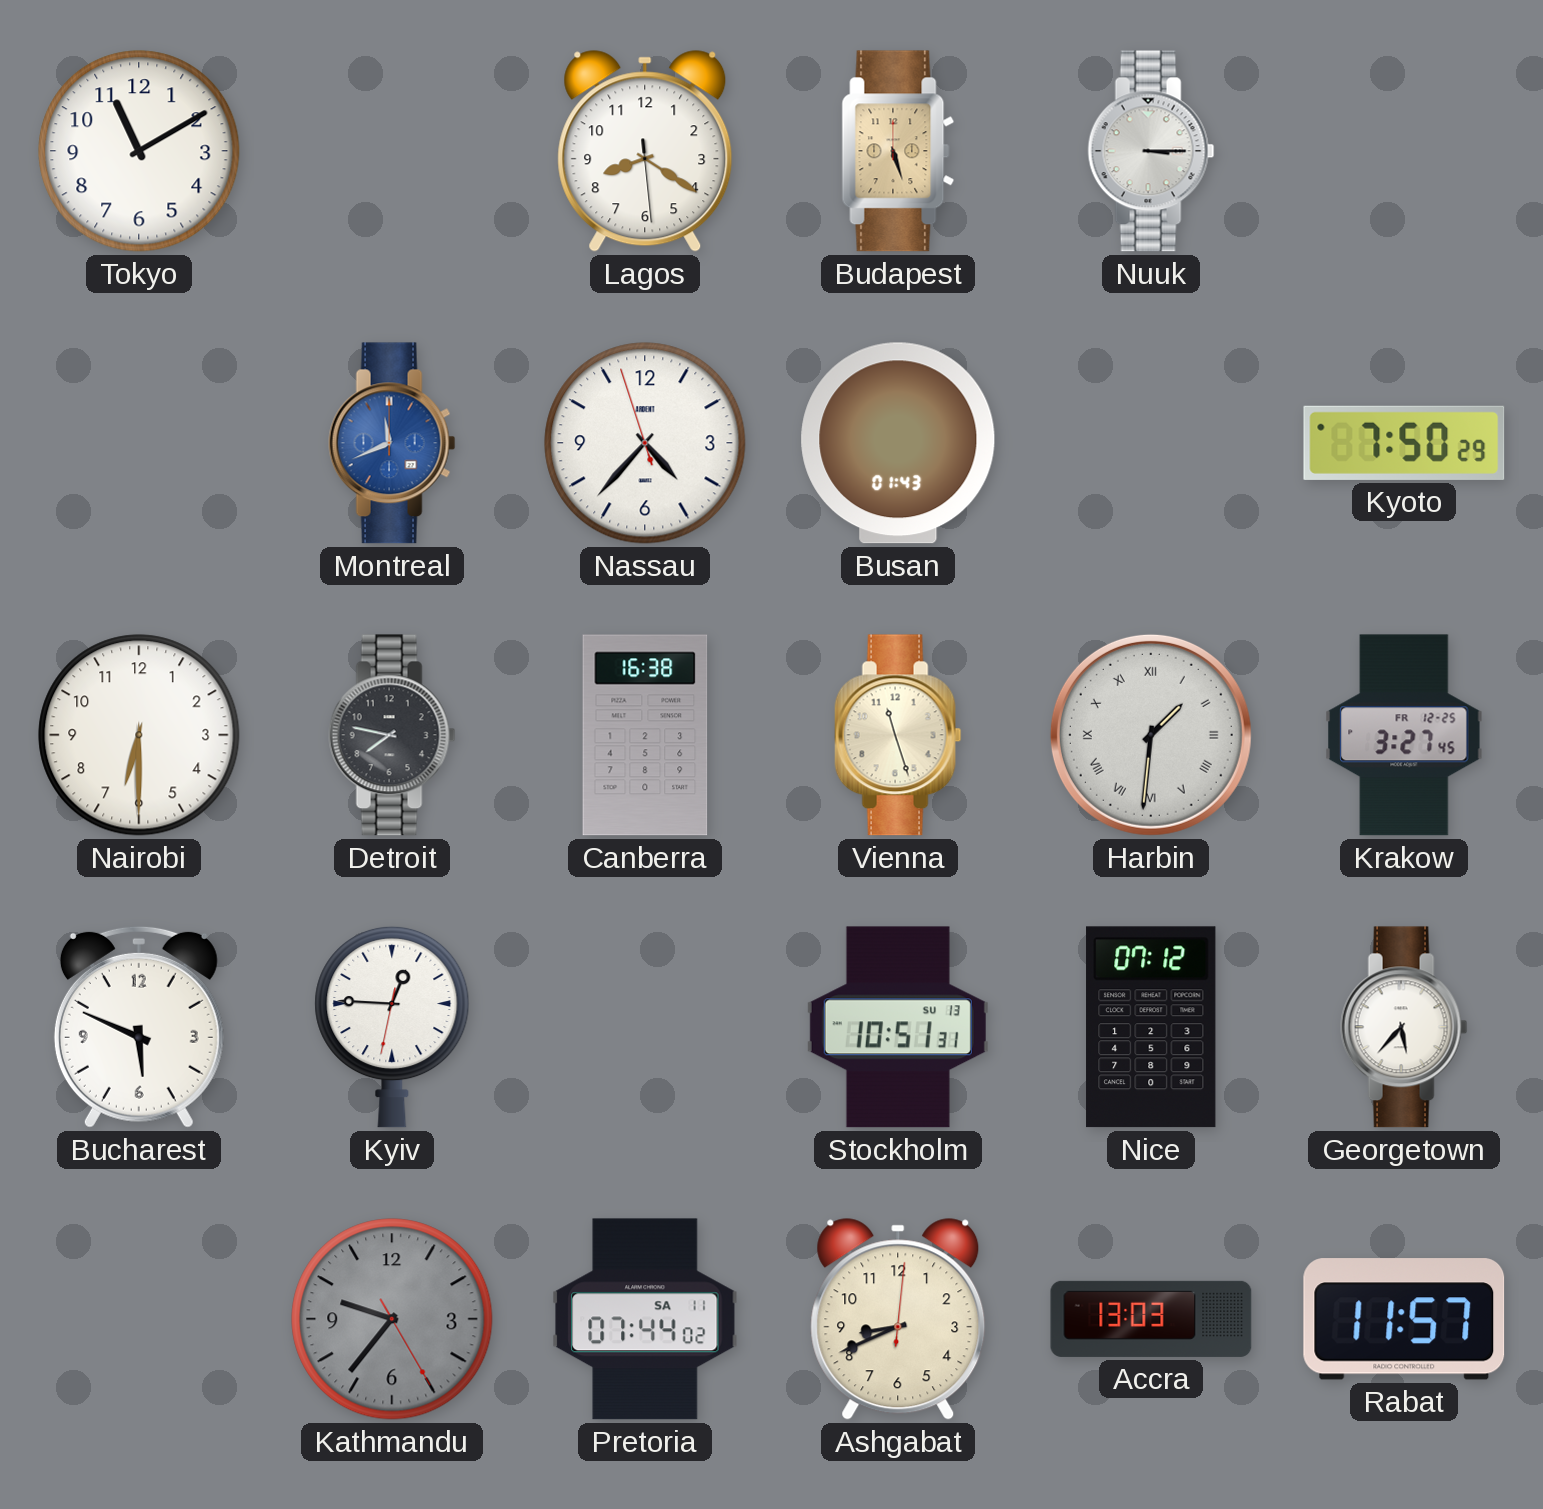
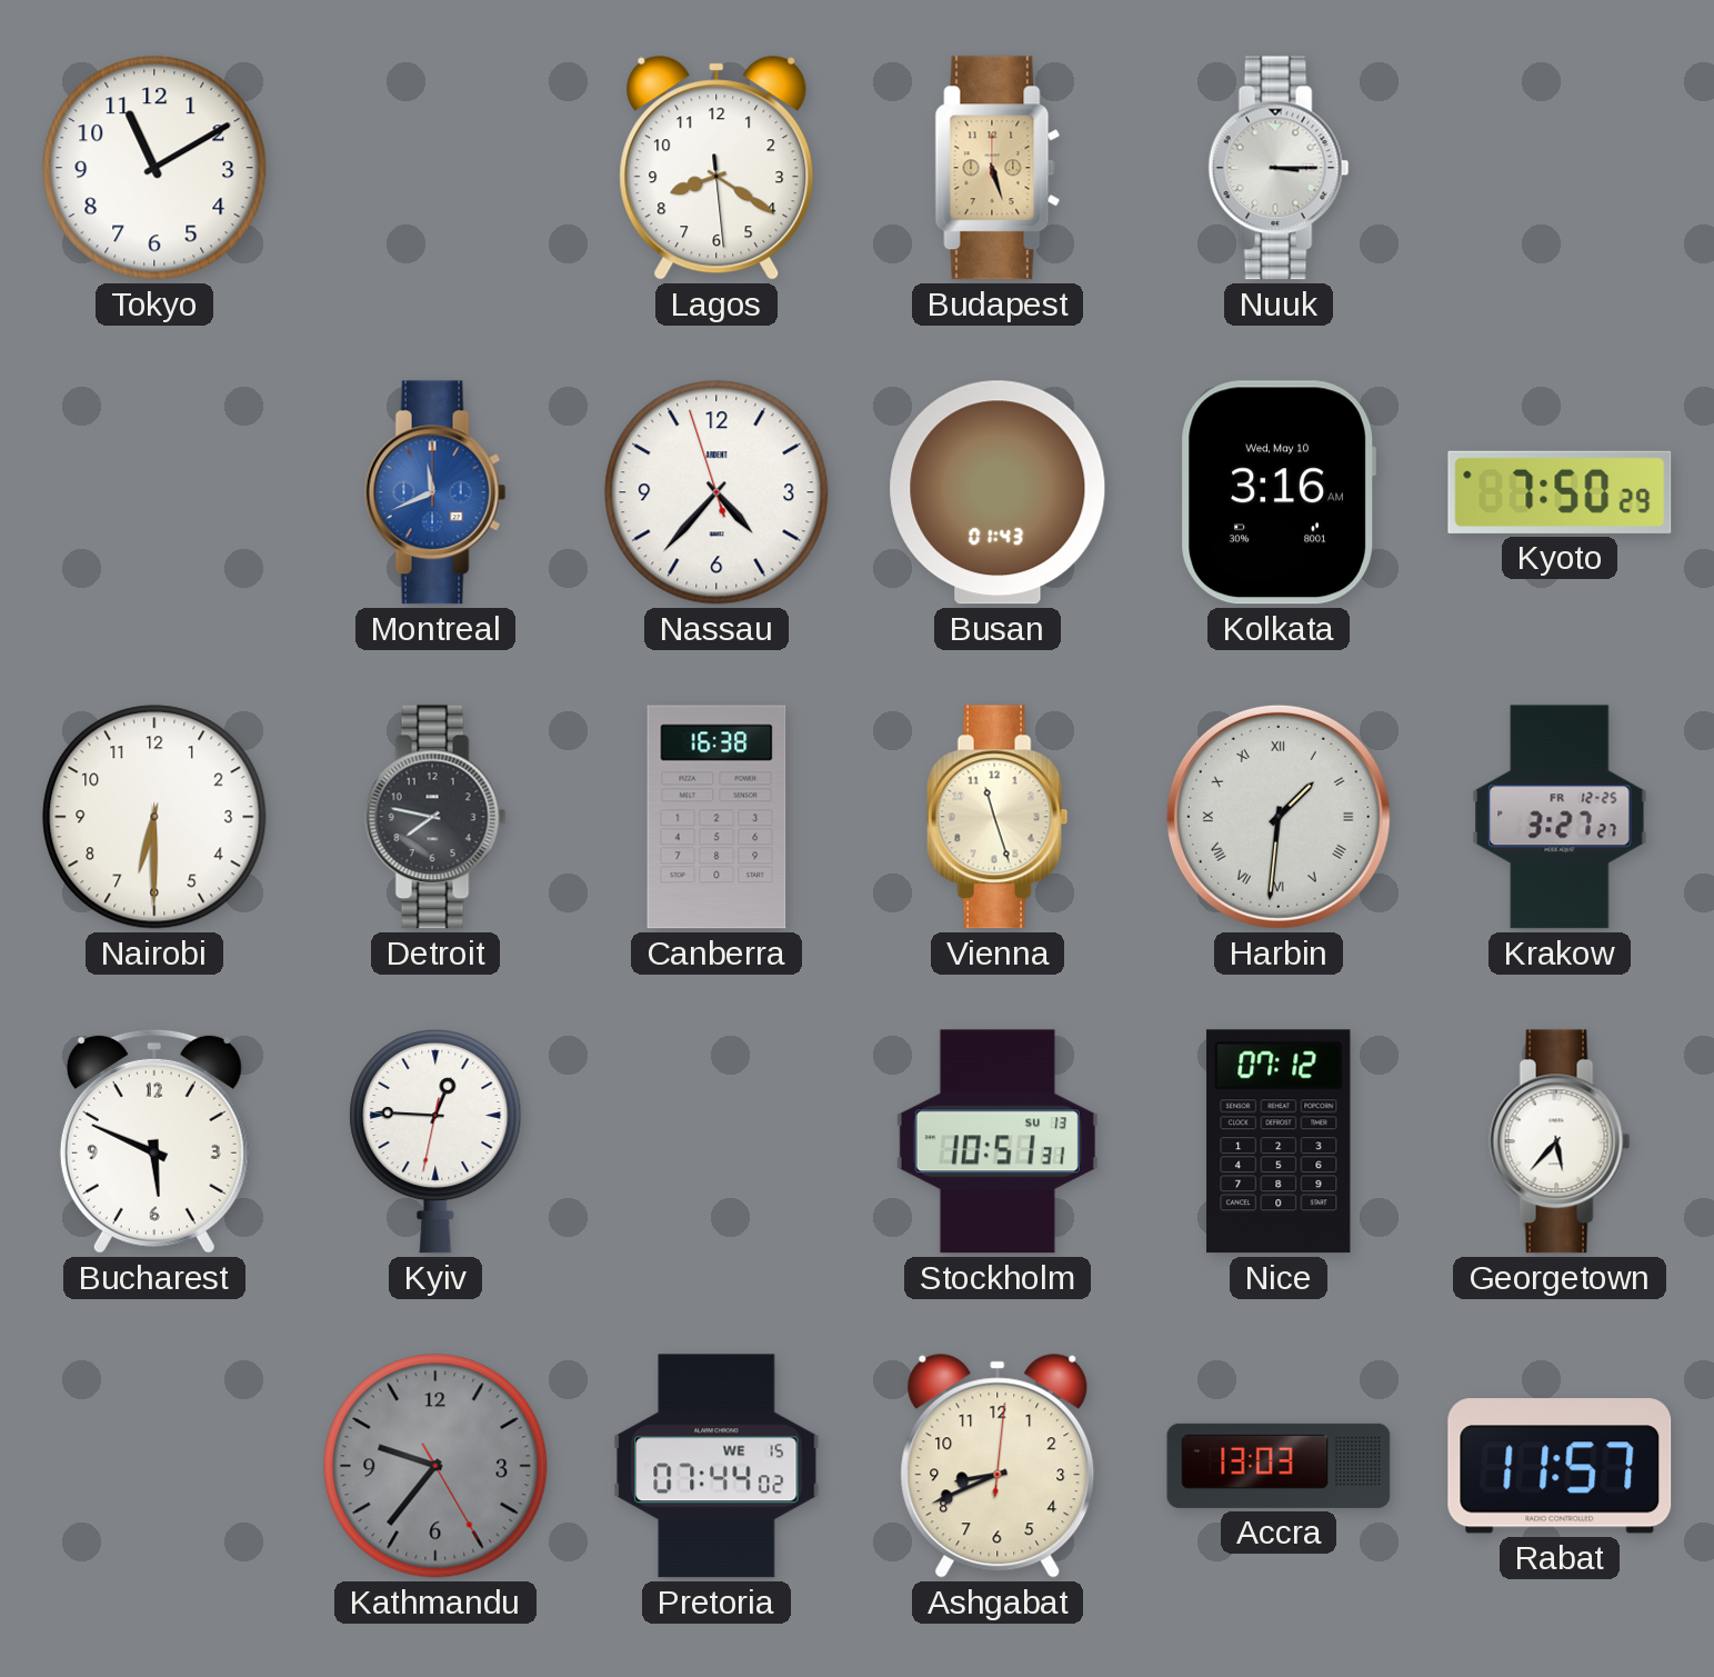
Kolkata: none -> 3:16 (1279, 492)
Krakow: 3:27:45 -> 3:27:27 (1560, 817)
Pretoria date: SA 11 -> WE 15 (716, 1466)
